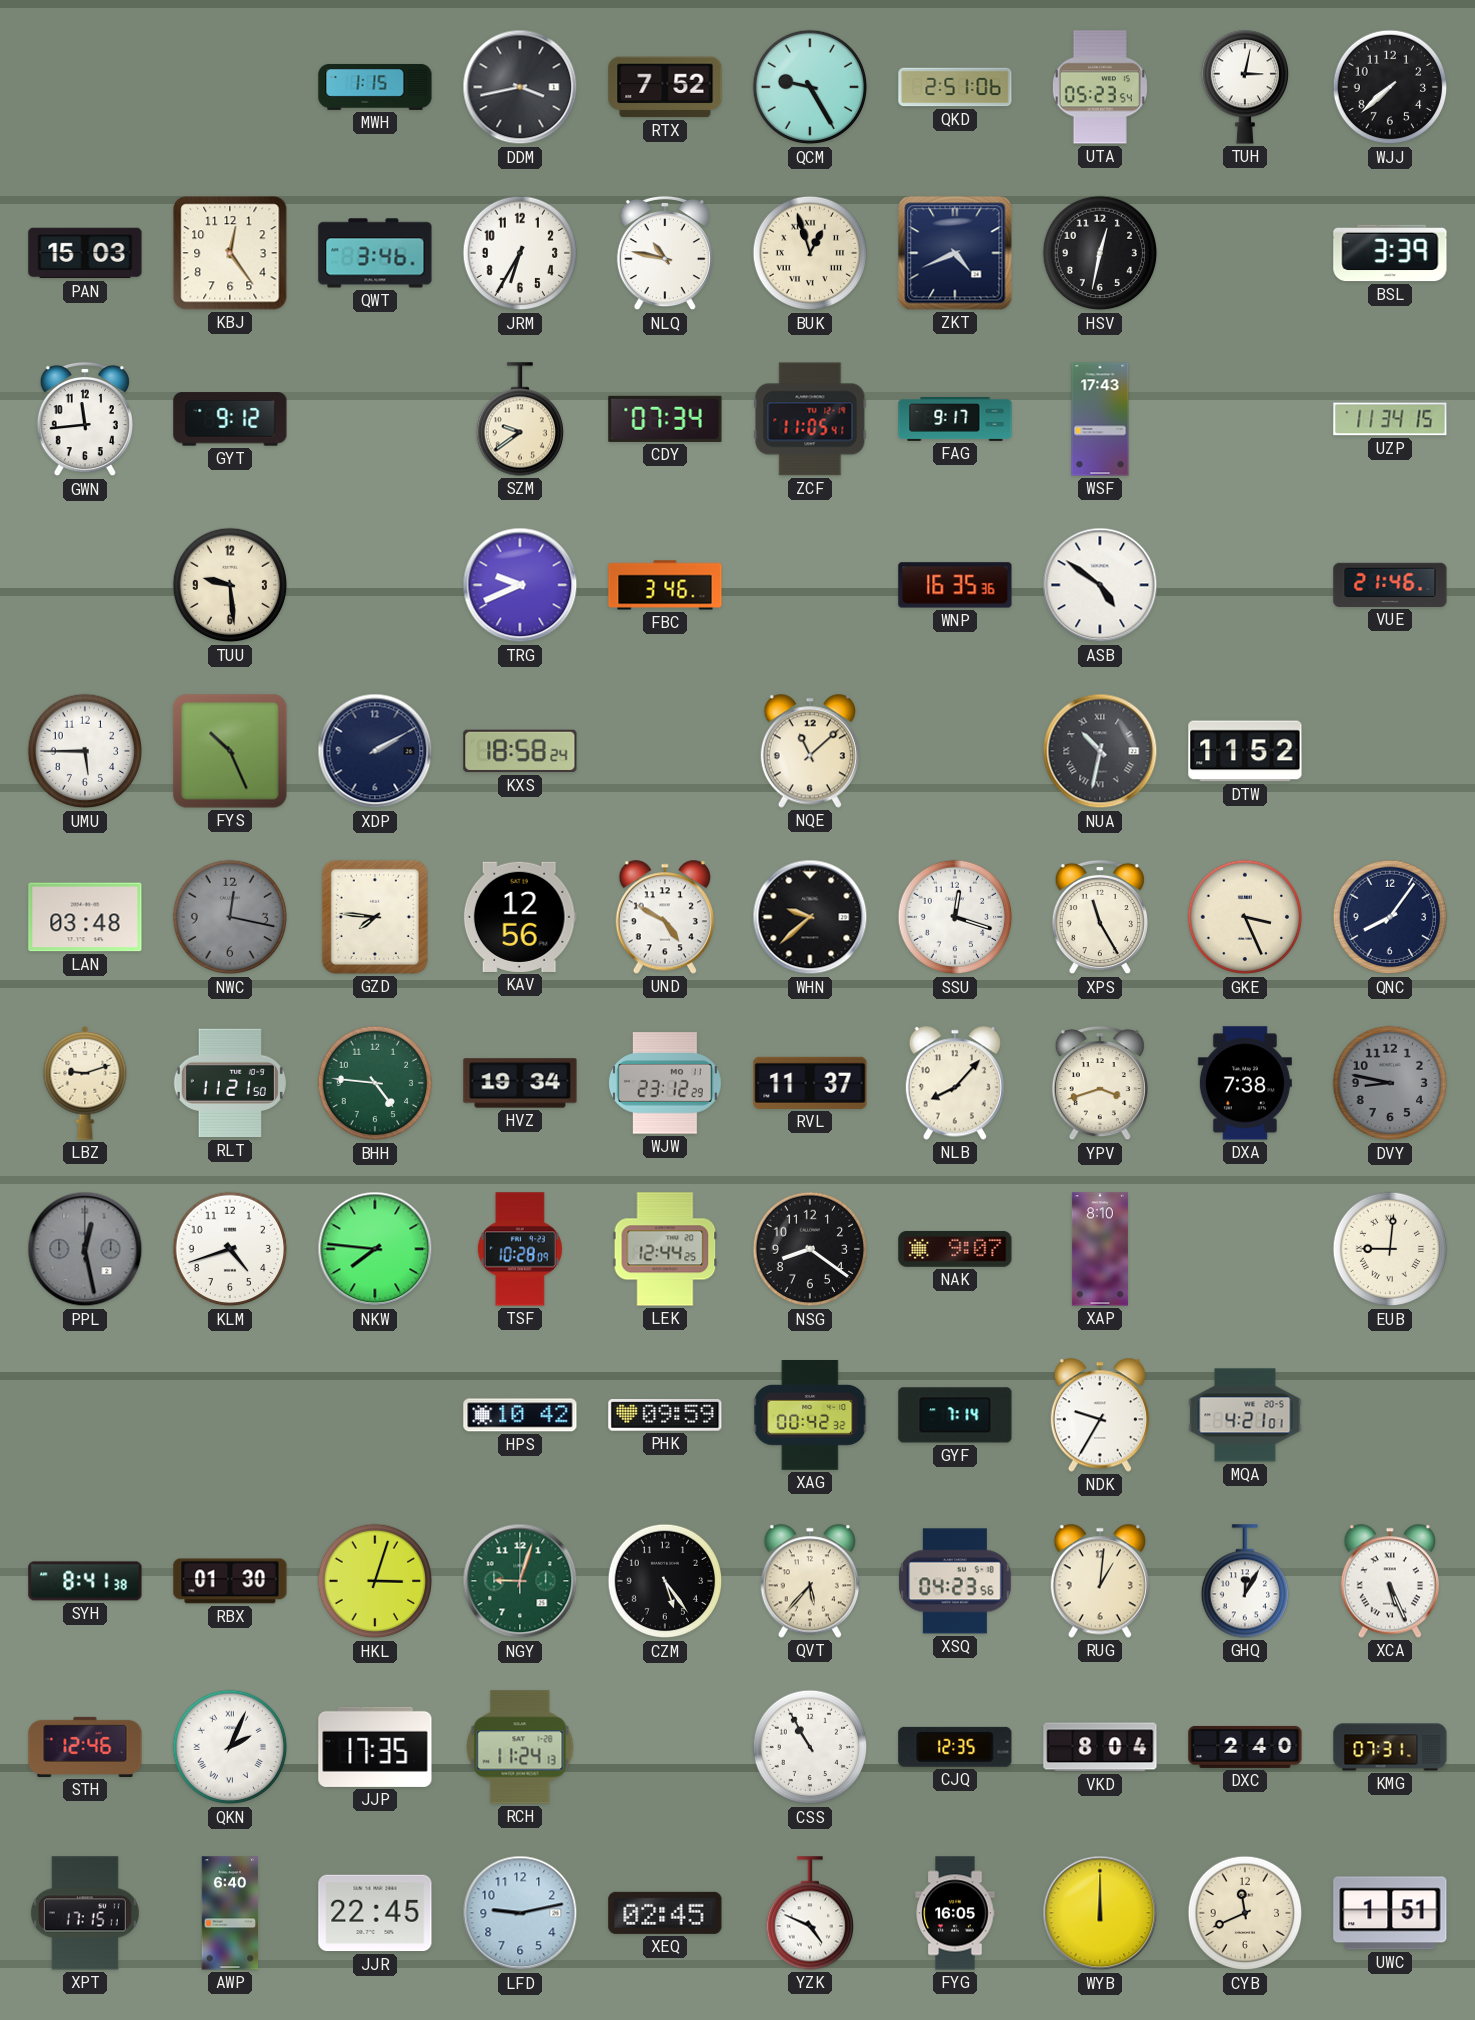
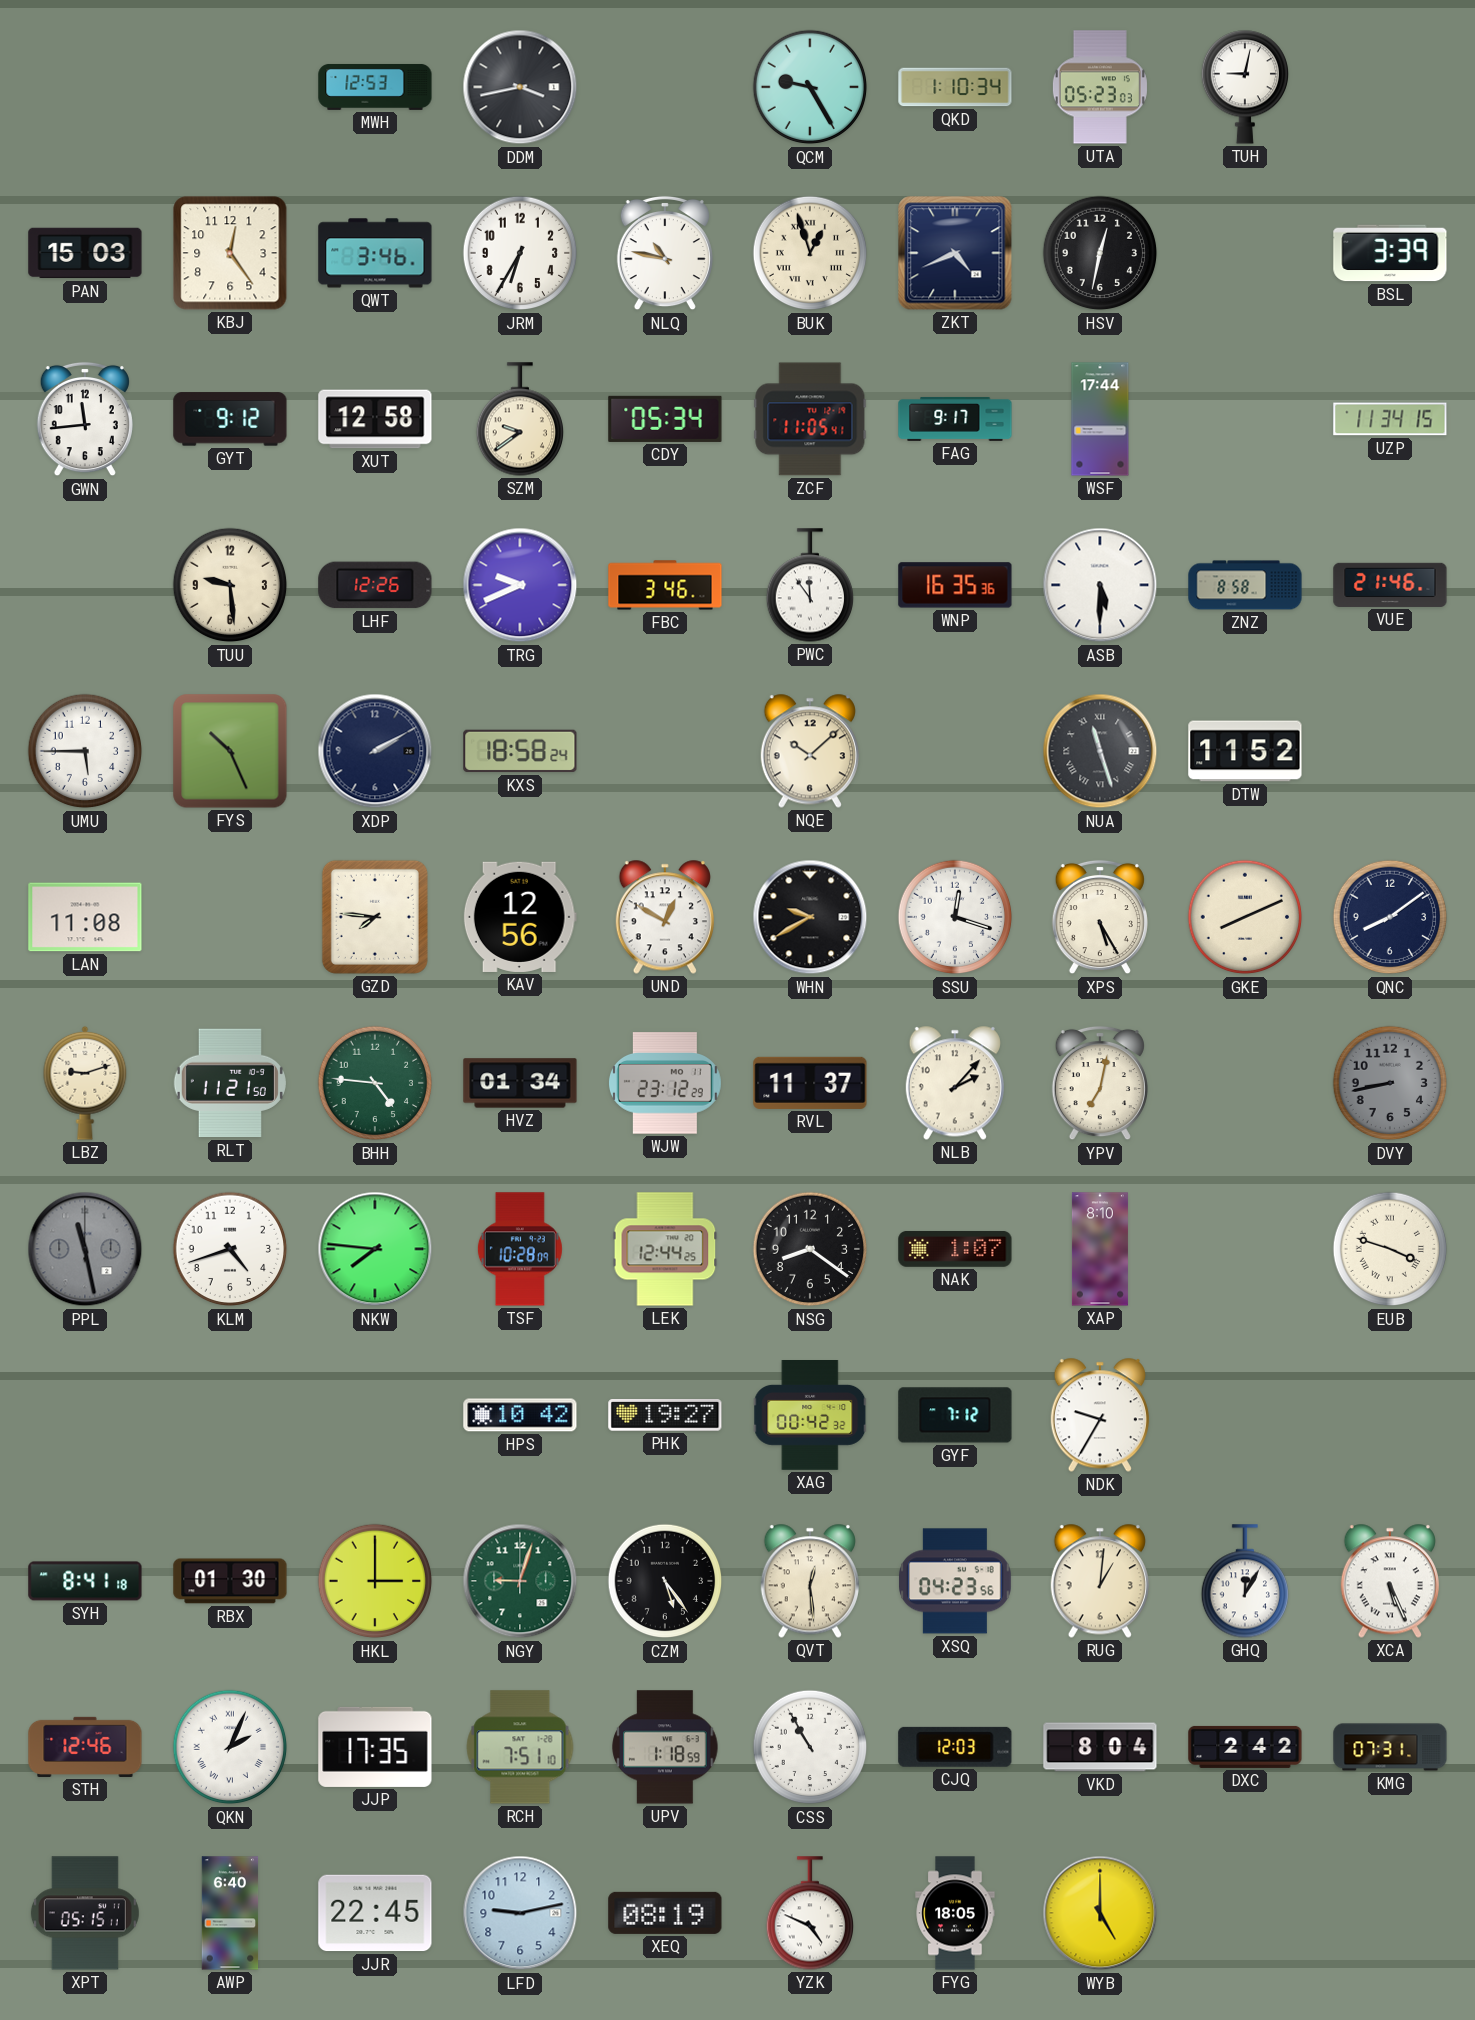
MWH: 1:15 -> 12:53 (375, 87)
RTX: 7:52 -> none (665, 87)
QKD: 2:51 -> 1:10 (955, 87)
UTA: 05:23:54 -> 05:23:03 (1100, 87)
TUH: 3:02 -> 9:02 (1244, 87)
WJJ: 7:38 -> none (1390, 87)
XUT: none -> 12:58 (375, 419)
CDY: 07:34 -> 05:34 (665, 419)
WSF: 17:43 -> 17:44 (1100, 419)
LHF: none -> 12:26 (375, 585)
PWC: none -> 11:54 (809, 585)
ASB: 4:51 -> 5:30 (1100, 585)
ZNZ: none -> 8:58 (1245, 585)
NQE: 11:08 -> 10:08 (810, 751)
NUA: 10:32 -> 11:27 (1100, 751)
LAN: 03:48 -> 11:08 (85, 917)
NWC: 12:17 -> none (230, 917)
UND: 4:50 -> 12:50 (665, 917)
WHN: 9:38 -> 9:40 (810, 917)
XPS: 11:25 -> 5:25 (1100, 917)
GKE: 3:26 -> 8:11 (1245, 917)
QNC: 8:06 -> 8:09 (1390, 917)
HVZ: 19:34 -> 01:34 (520, 1083)
NLB: 8:07 -> 2:07 (955, 1083)
YPV: 3:42 -> 7:02 (1100, 1083)
DXA: 7:38 -> none (1245, 1083)
DVY: 8:47 -> 8:43 (1390, 1083)
PPL: 12:28 -> 11:28 (85, 1249)
NAK: 9:07 -> 1:07 (955, 1249)
EUB: 9:01 -> 3:48 (1390, 1249)
PHK: 09:59 -> 19:27 (665, 1416)
GYF: 7:14 -> 7:12 (955, 1415)
MQA: 4:21 -> none (1245, 1415)
SYH: 8:41:38 -> 8:41:18 (85, 1581)
HKL: 3:03 -> 3:00 (375, 1581)
QVT: 5:37 -> 12:29 (810, 1581)
RCH: 11:24 -> 7:51 (520, 1747)
UPV: none -> 1:18 (665, 1747)
CJQ: 12:35 -> 12:03 (955, 1747)
DXC: 2:40 -> 2:42 (1245, 1747)
XPT: 17:15 -> 05:15 (85, 1913)
XEQ: 02:45 -> 08:19 (665, 1913)
FYG: 16:05 -> 18:05 (955, 1913)
WYB: 12:00 -> 5:00 (1100, 1913)
CYB: 11:41 -> none (1245, 1913)
UWC: 1:51 -> none (1390, 1913)
